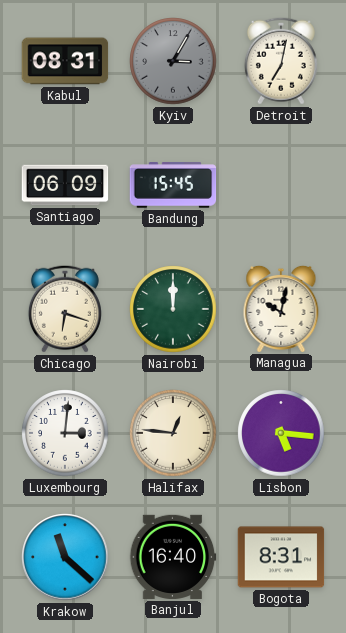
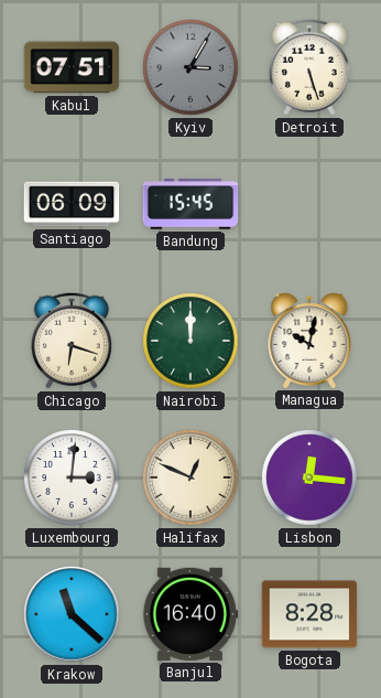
Kabul: 08:31 -> 07:51 (72, 67)
Detroit: 7:02 -> 5:27 (309, 67)
Halifax: 12:46 -> 12:49 (190, 477)
Lisbon: 5:16 -> 12:16 (309, 477)
Bogota: 8:31 -> 8:28 (309, 614)
